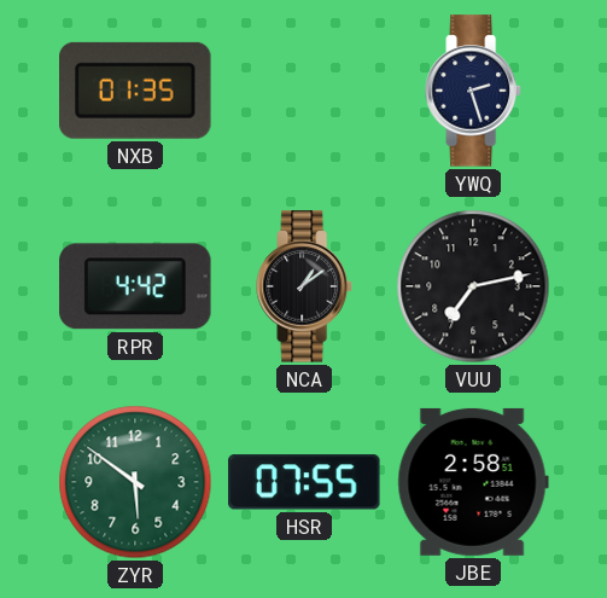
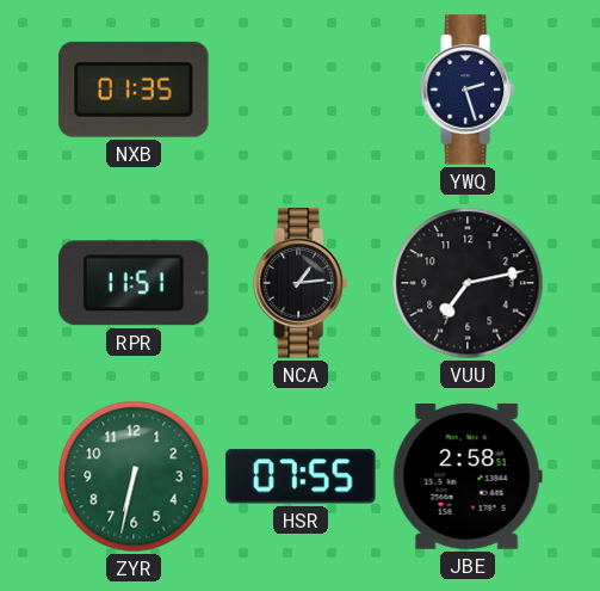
RPR: 4:42 -> 11:51 (134, 283)
NCA: 1:09 -> 1:14 (301, 283)
ZYR: 5:51 -> 6:32 (134, 476)
